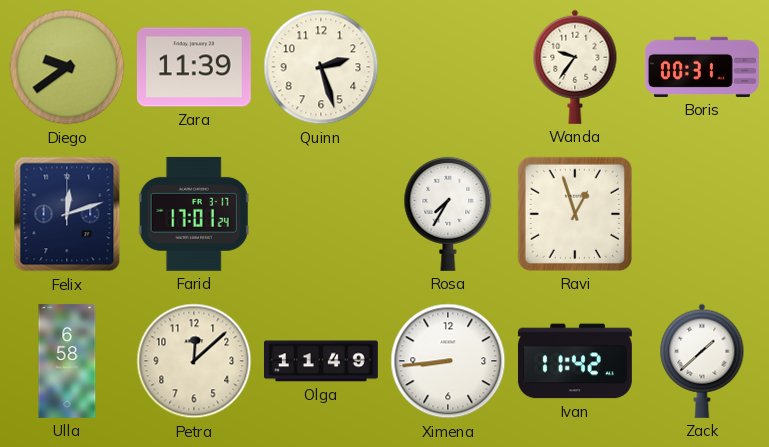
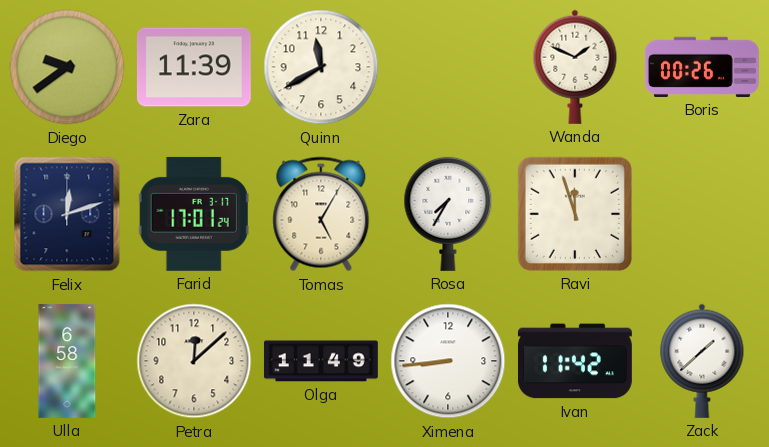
Quinn: 2:27 -> 11:40 (321, 67)
Wanda: 9:36 -> 1:49 (575, 67)
Boris: 00:31 -> 00:26 (702, 67)
Tomas: none -> 5:05 (321, 214)
Ravi: 12:57 -> 11:57 (575, 214)
